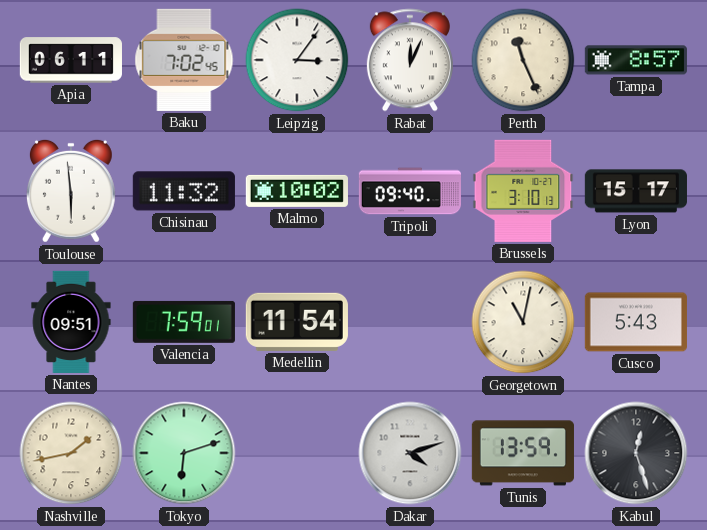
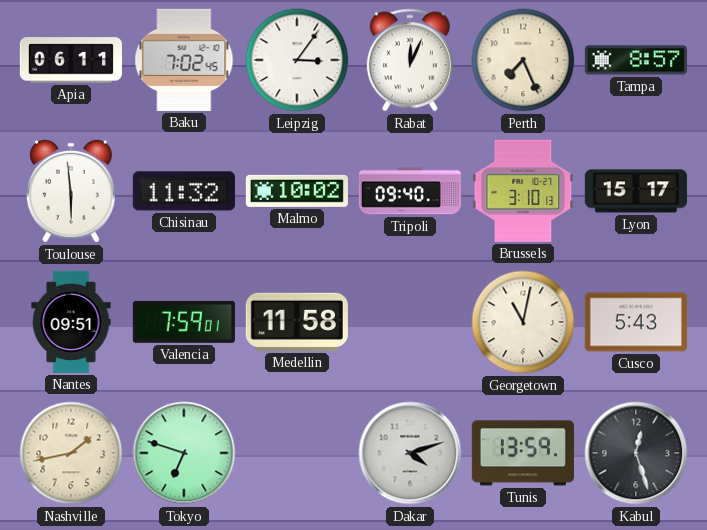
Perth: 11:26 -> 7:26 (523, 60)
Medellin: 11:54 -> 11:58 (297, 322)
Tokyo: 6:12 -> 6:48 (184, 453)
